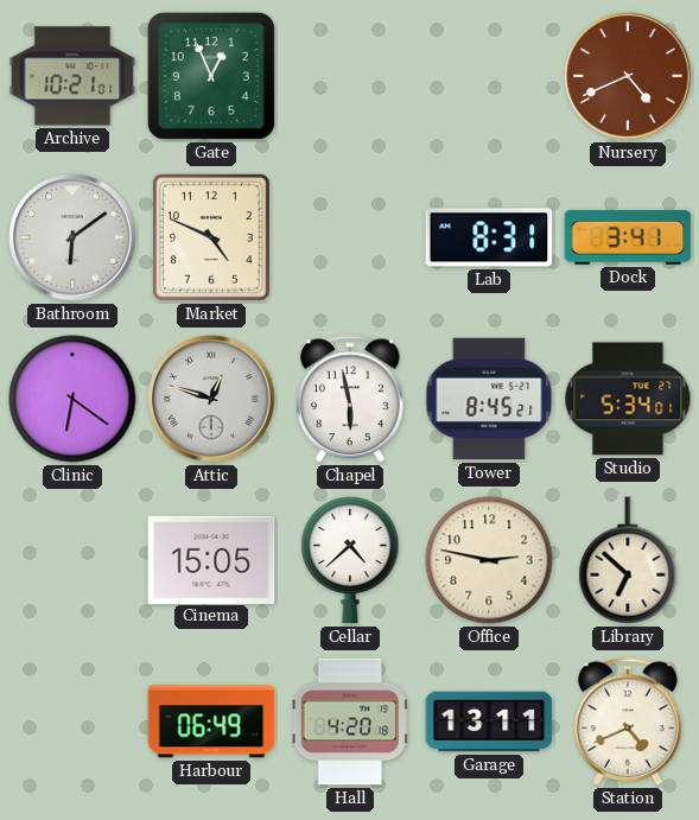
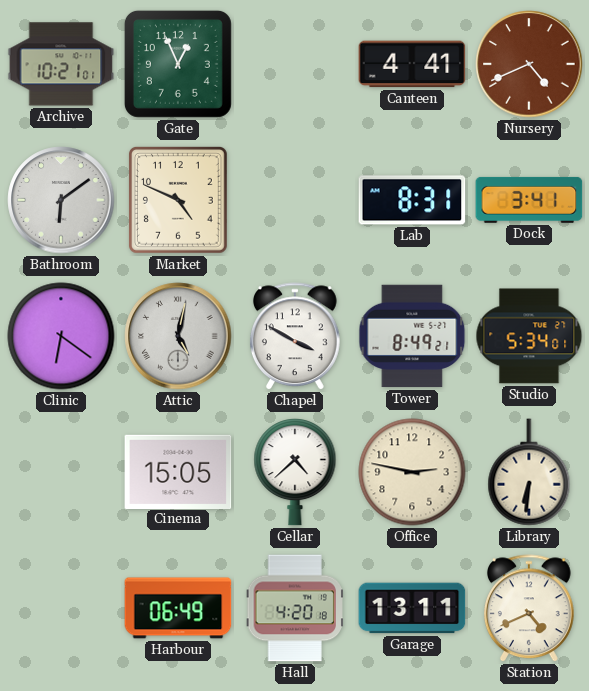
Canteen: none -> 4:41 (412, 64)
Attic: 12:48 -> 5:02 (178, 336)
Chapel: 5:58 -> 3:50 (295, 337)
Tower: 8:45 -> 8:49 (412, 336)
Library: 6:52 -> 6:31 (529, 472)
